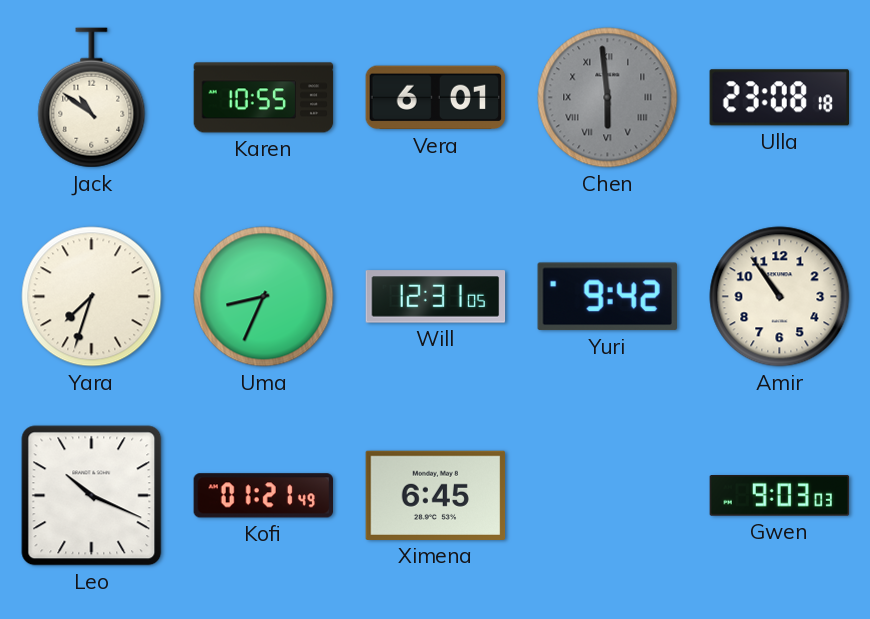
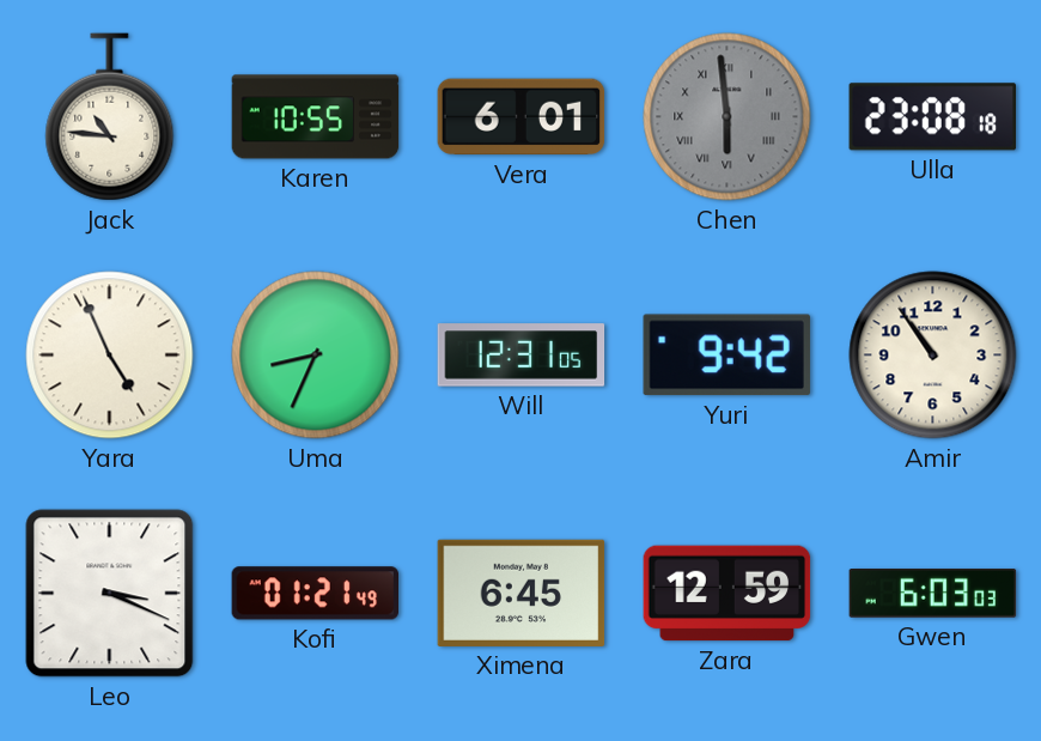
Jack: 10:51 -> 10:46 (110, 117)
Yara: 7:33 -> 4:56 (110, 356)
Leo: 10:19 -> 3:19 (110, 594)
Zara: none -> 12:59 (728, 594)
Gwen: 9:03 -> 6:03 (933, 594)
